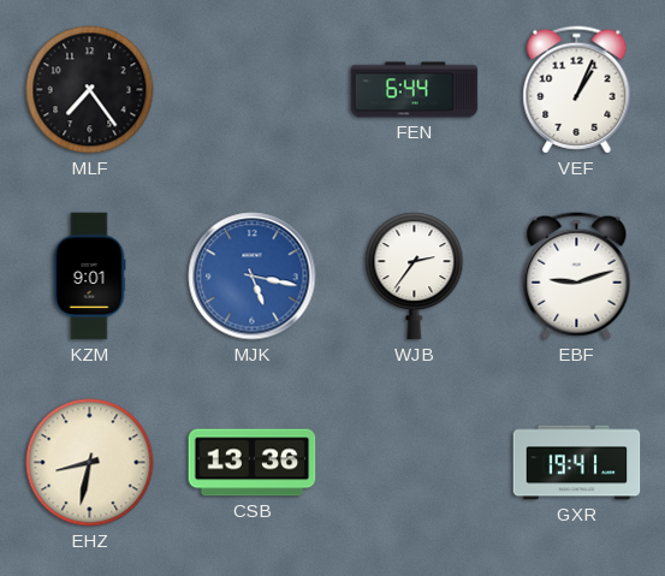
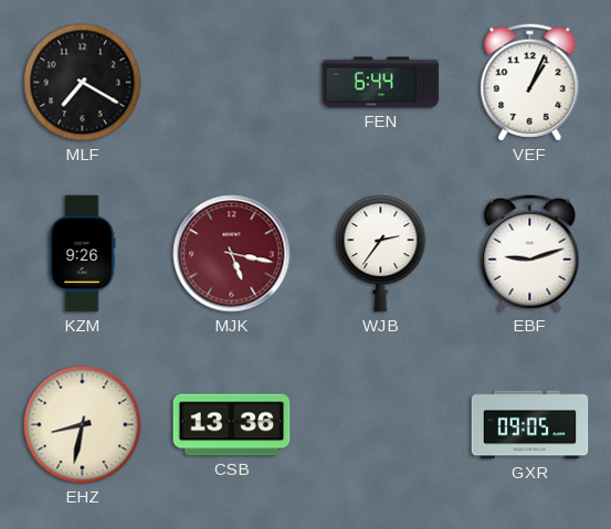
MLF: 7:24 -> 7:20 (83, 83)
KZM: 9:01 -> 9:26 (82, 254)
MJK dial: blue -> burgundy (232, 254)
GXR: 19:41 -> 09:05 (530, 425)
